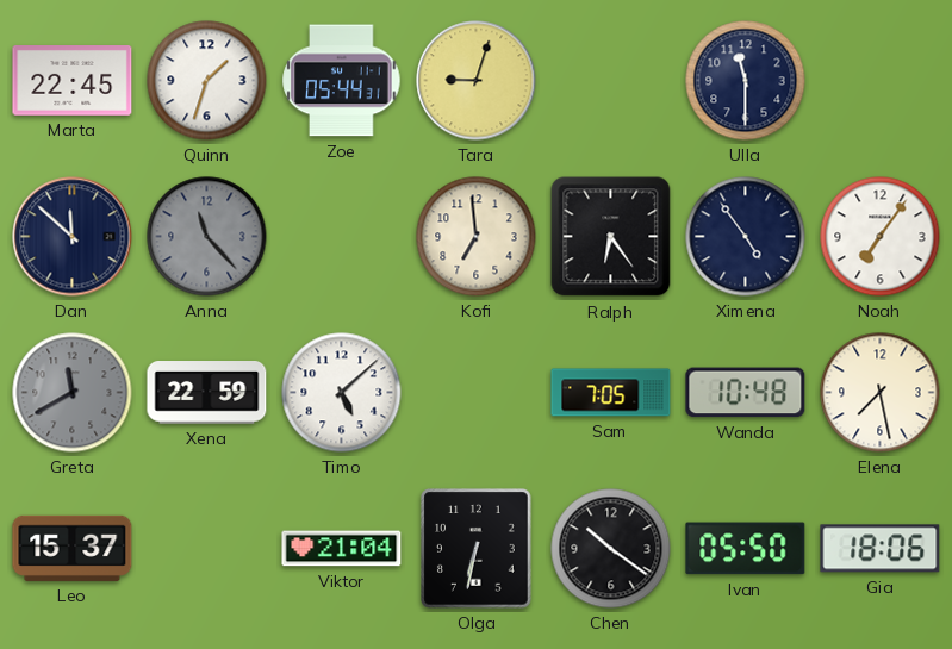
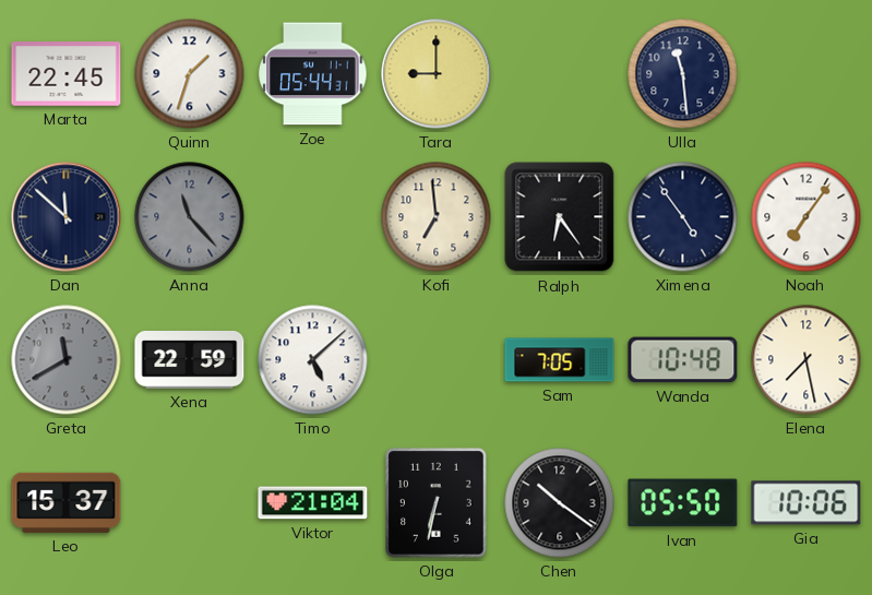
Tara: 9:03 -> 9:00 (437, 74)
Ulla: 11:30 -> 11:29 (683, 74)
Gia: 18:06 -> 10:06 (807, 503)
